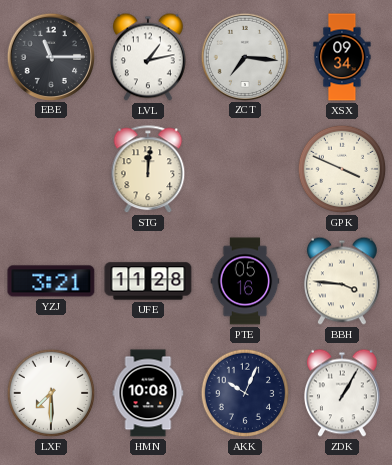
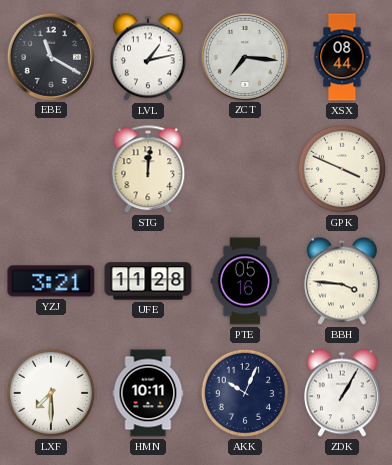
EBE: 11:15 -> 11:20 (50, 56)
XSX: 09:34 -> 08:44 (342, 57)
HMN: 10:08 -> 10:11 (148, 393)
